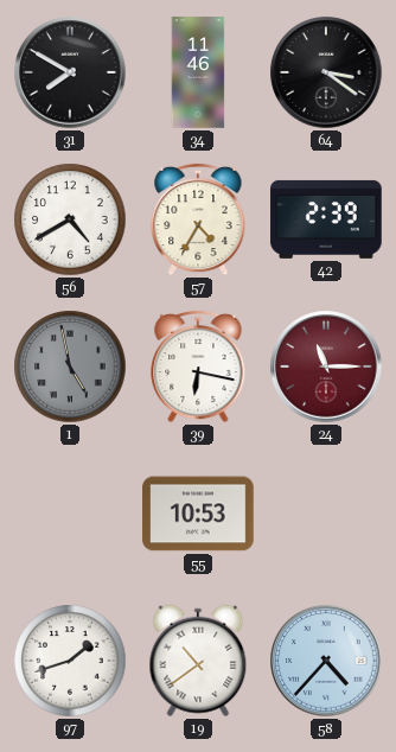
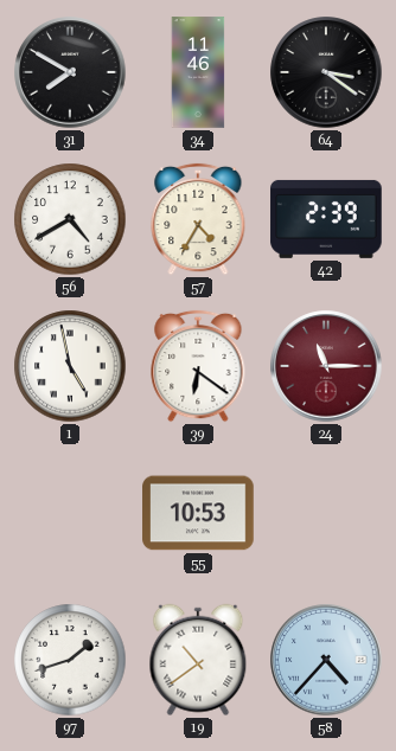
1 dial: grey -> white (70, 366)
39: 6:17 -> 6:21 (198, 366)
